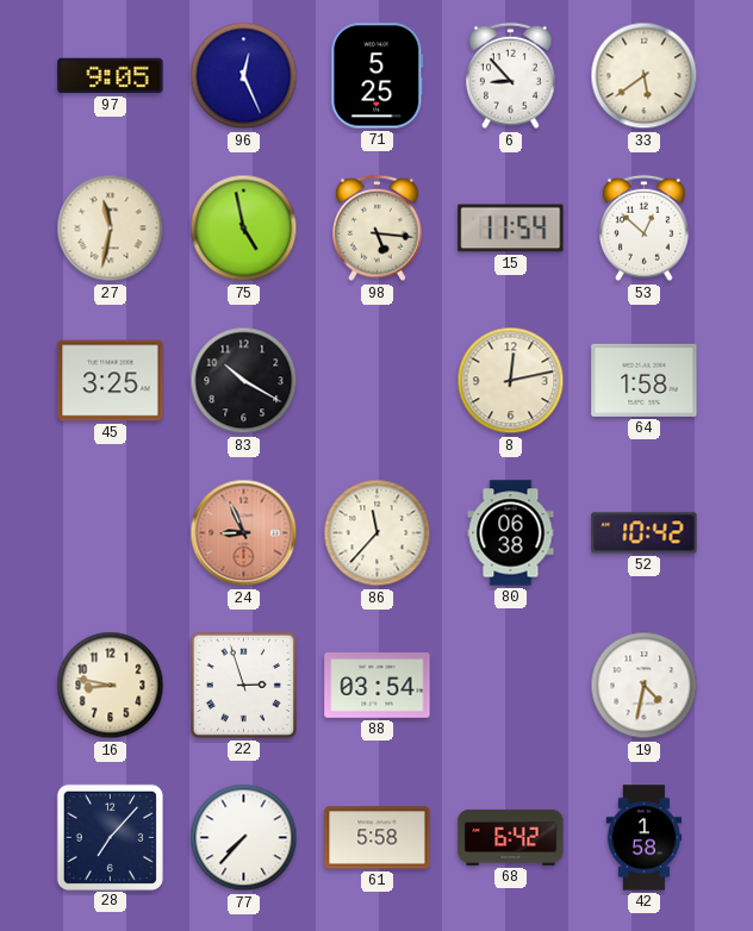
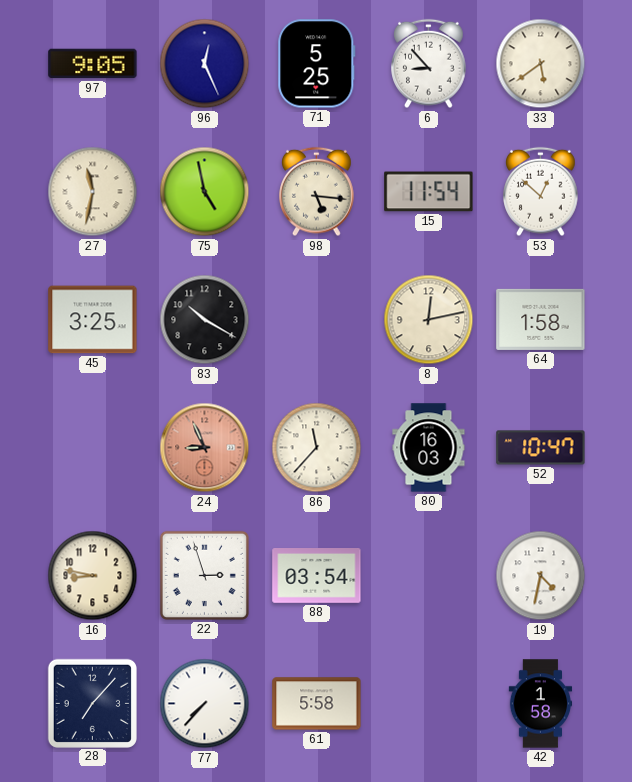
80: 06:38 -> 16:03 (429, 448)
52: 10:42 -> 10:47 (541, 448)
68: 6:42 -> none (511, 837)
